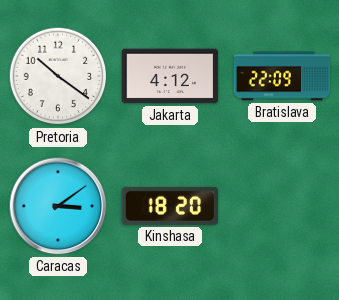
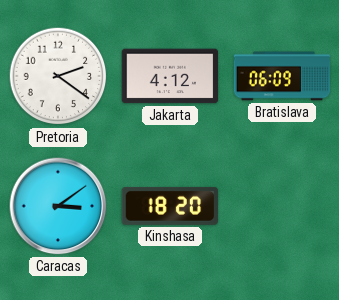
Pretoria: 10:21 -> 2:21 (58, 76)
Bratislava: 22:09 -> 06:09 (282, 76)
